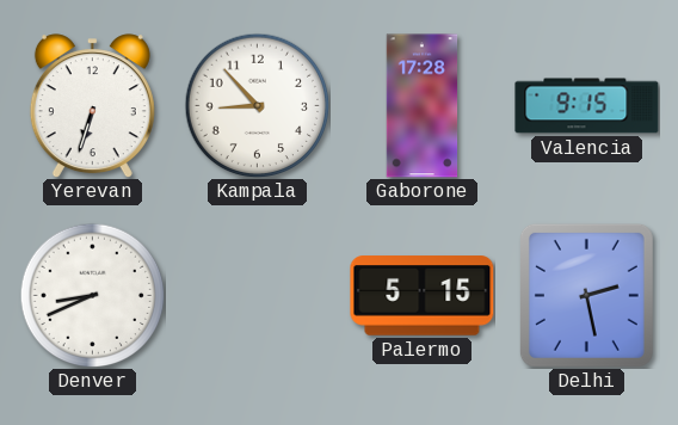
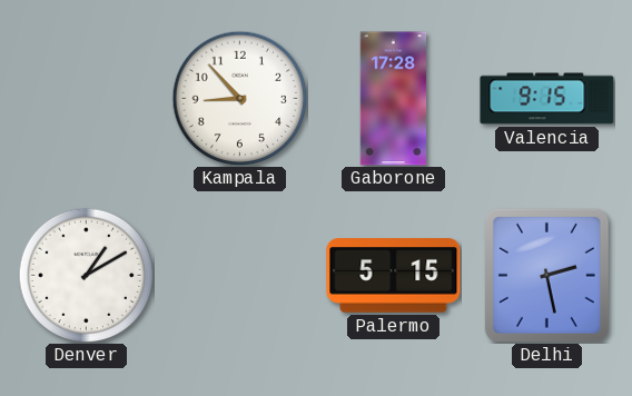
Yerevan: 6:33 -> none (92, 106)
Denver: 8:41 -> 1:10 (86, 275)
